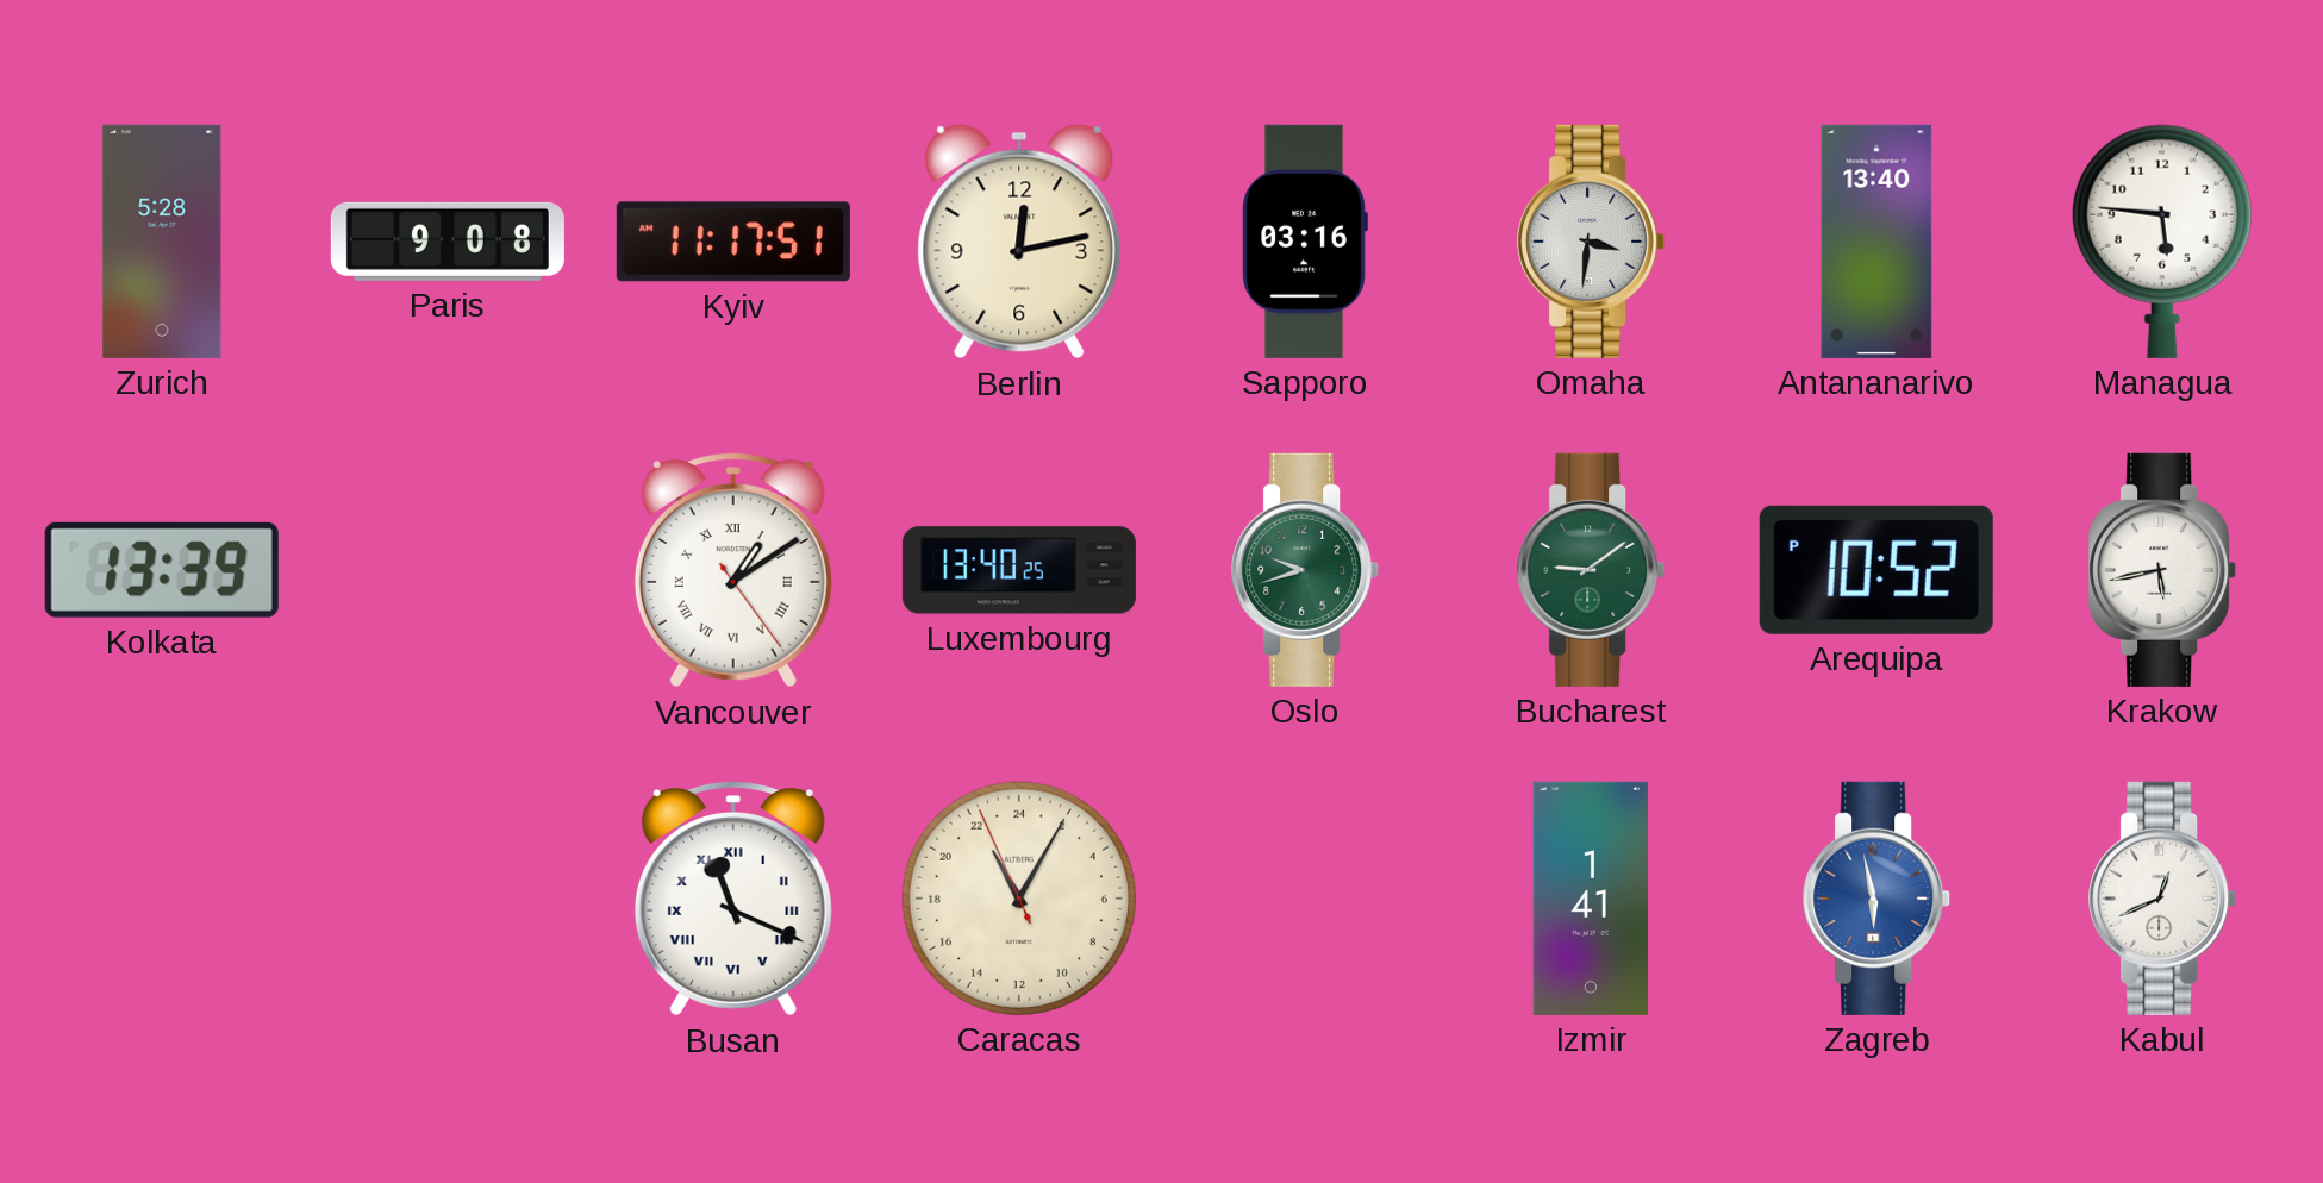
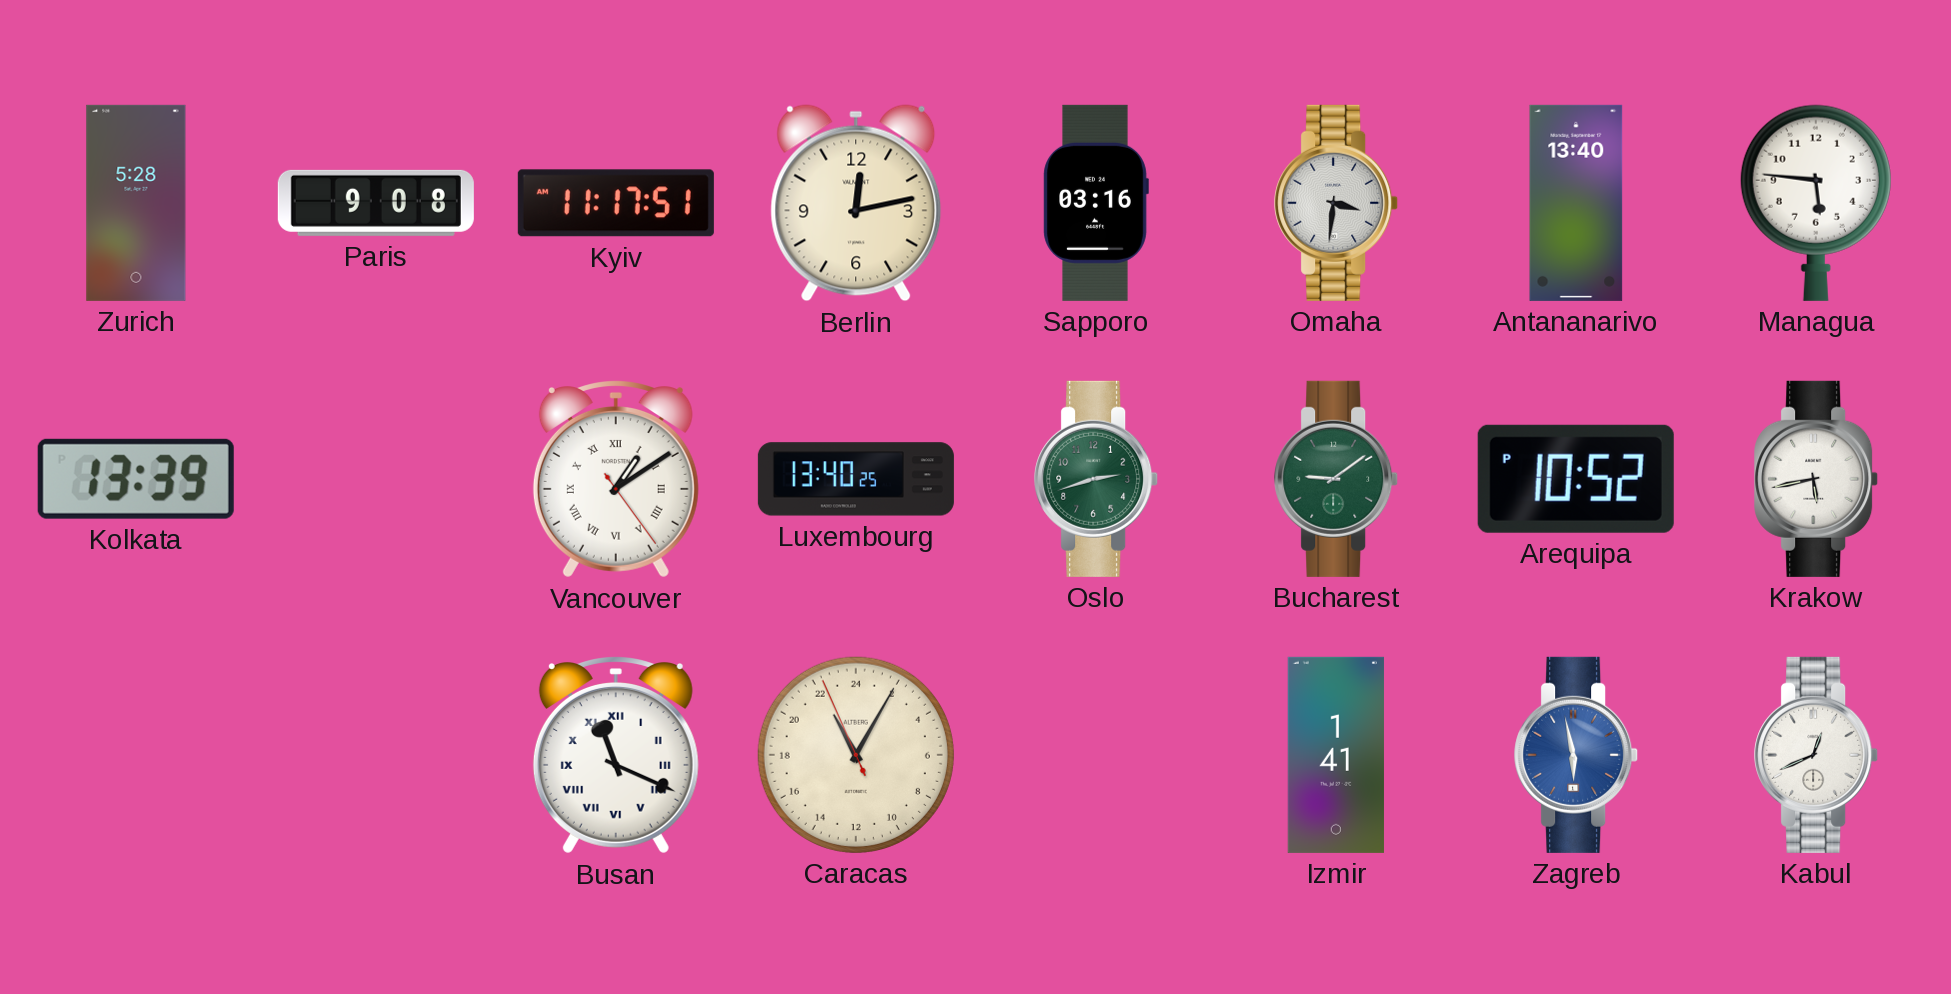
Oslo: 9:42 -> 2:42 (1097, 479)
